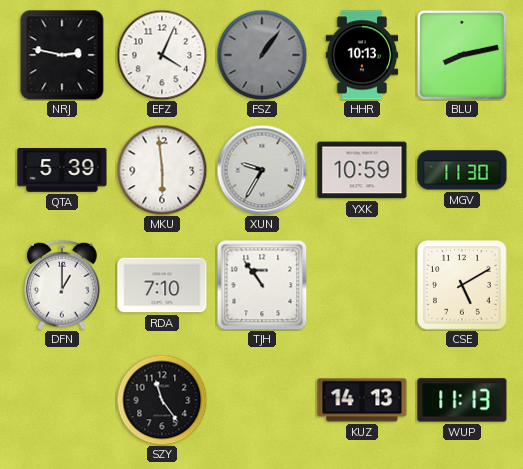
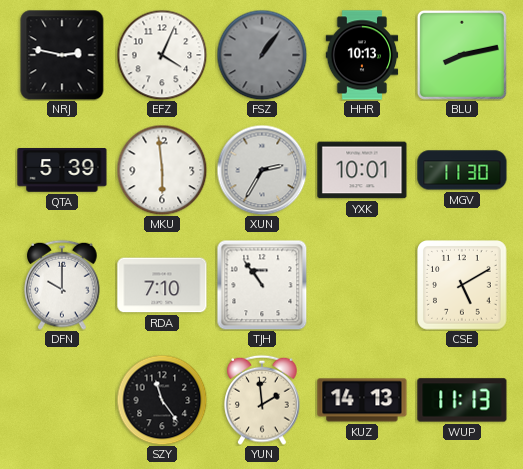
XUN: 9:35 -> 2:35 (262, 170)
YXK: 10:59 -> 10:01 (362, 170)
DFN: 1:00 -> 10:00 (62, 285)
YUN: none -> 1:59 (262, 400)
